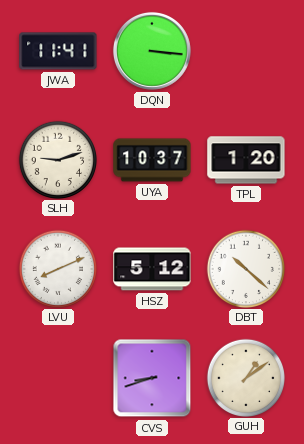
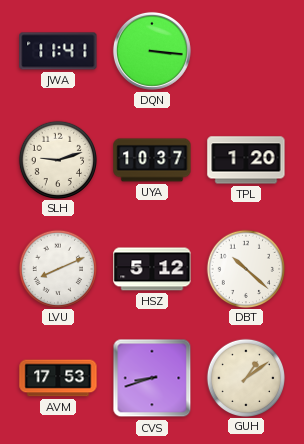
AVM: none -> 17:53 (58, 378)
